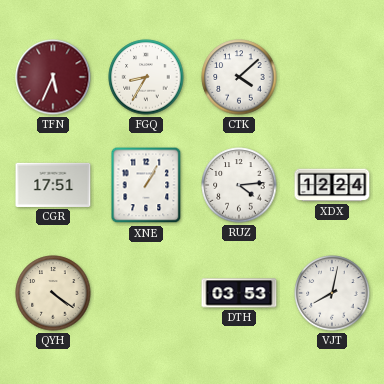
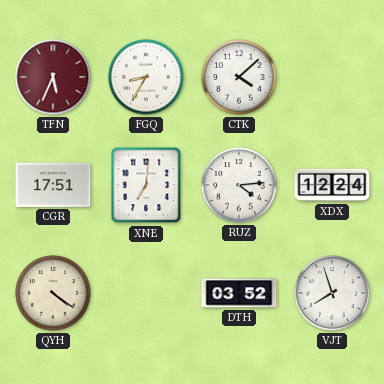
XNE: 1:05 -> 7:01 (146, 185)
DTH: 03:53 -> 03:52 (239, 293)
VJT: 8:02 -> 7:57 (332, 293)
